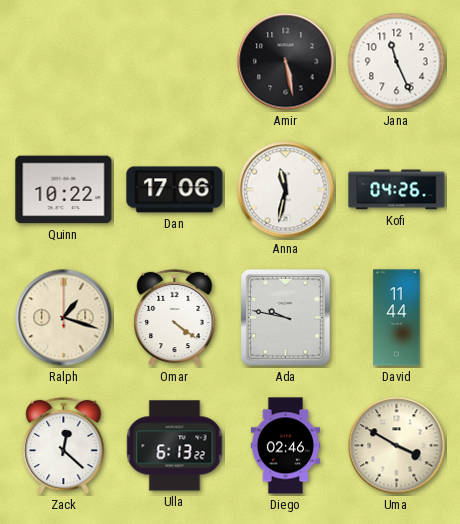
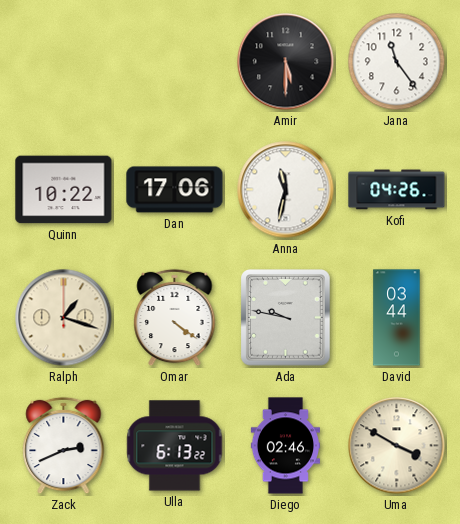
Amir: 5:28 -> 5:30 (286, 62)
Jana: 11:26 -> 11:24 (397, 62)
David: 11:44 -> 03:44 (397, 318)
Zack: 12:22 -> 2:41 (64, 446)
